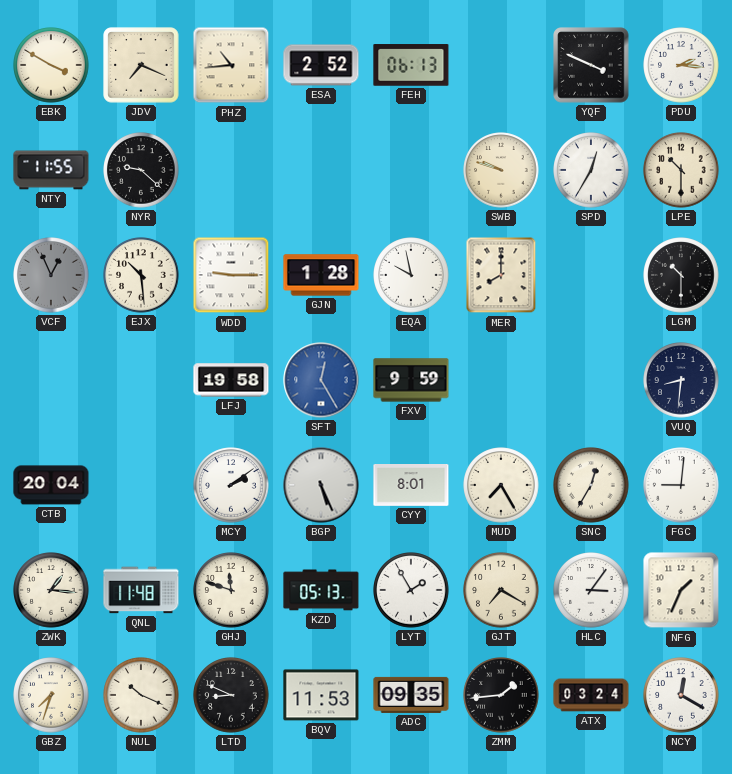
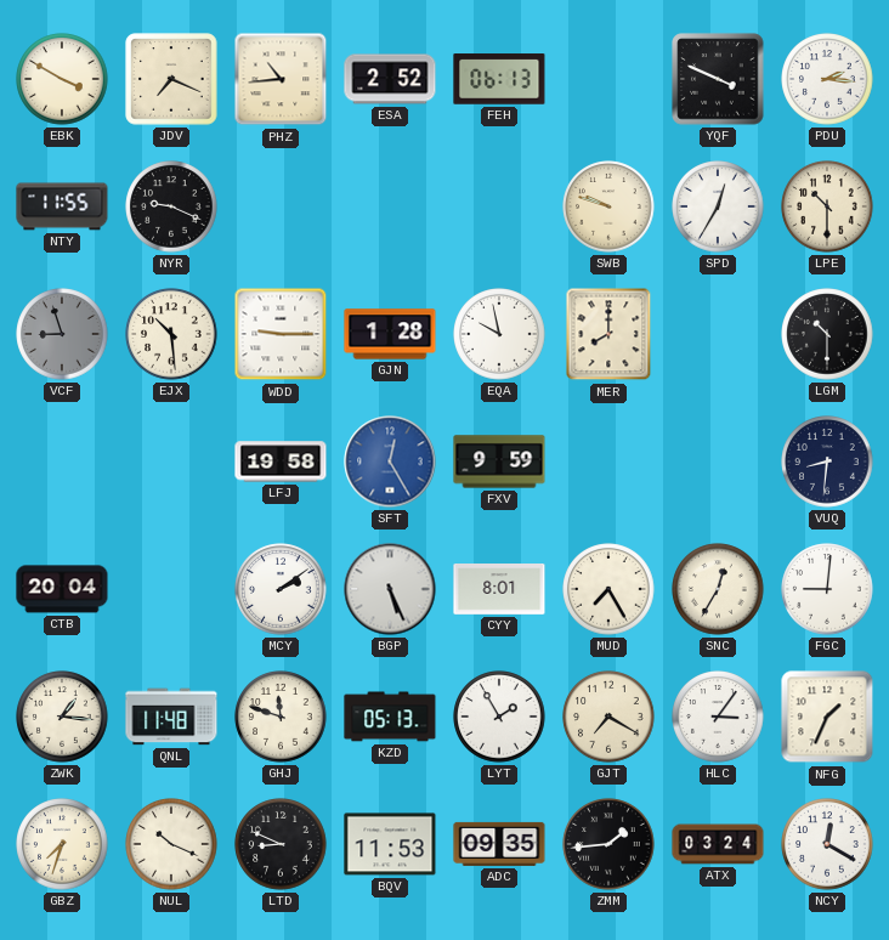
NYR: 9:22 -> 9:19 (171, 206)
VCF: 12:56 -> 8:57 (62, 334)
